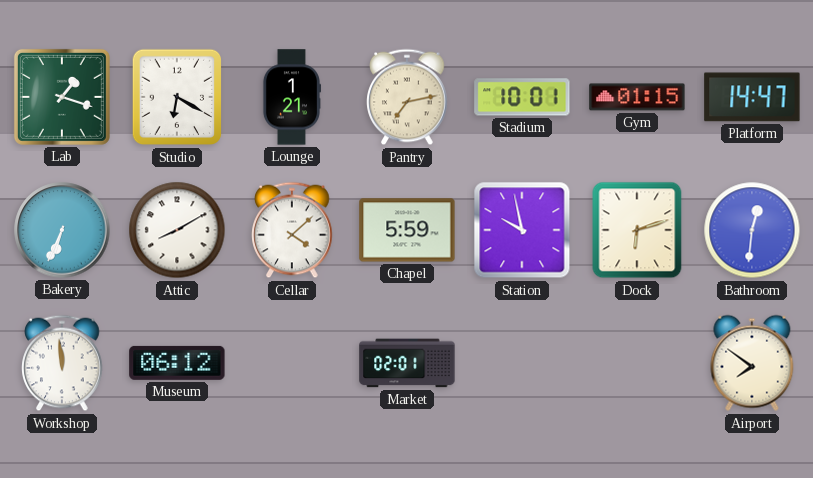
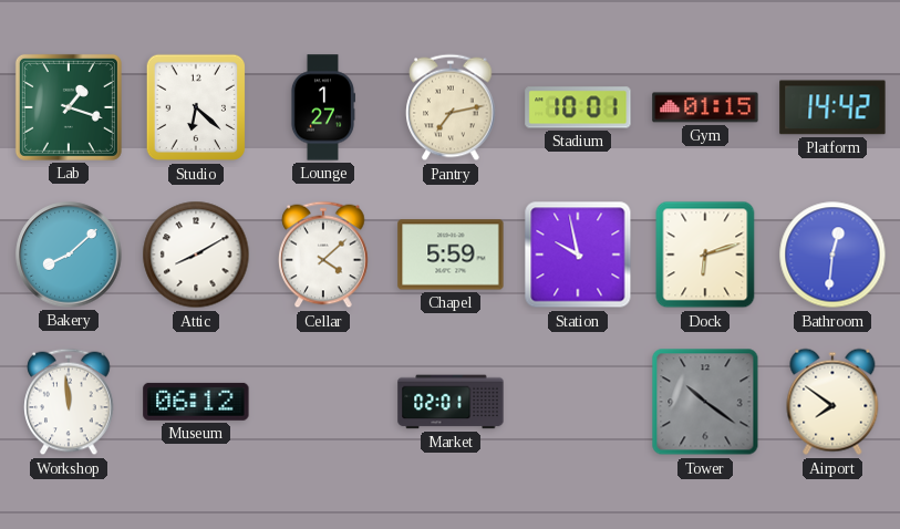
Studio: 6:20 -> 6:22 (195, 107)
Lounge: 1:21 -> 1:27 (322, 107)
Platform: 14:47 -> 14:42 (832, 107)
Bakery: 6:34 -> 8:08 (69, 255)
Tower: none -> 10:21 (705, 402)
